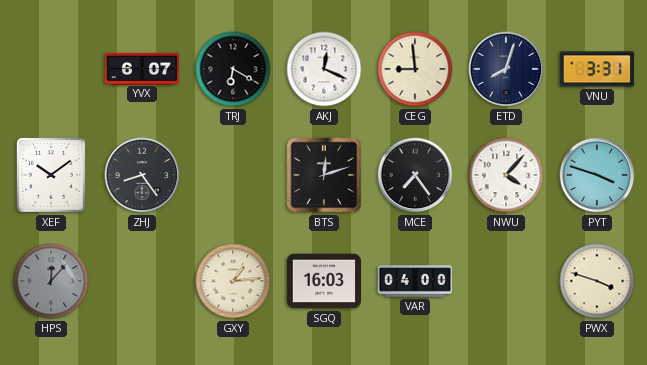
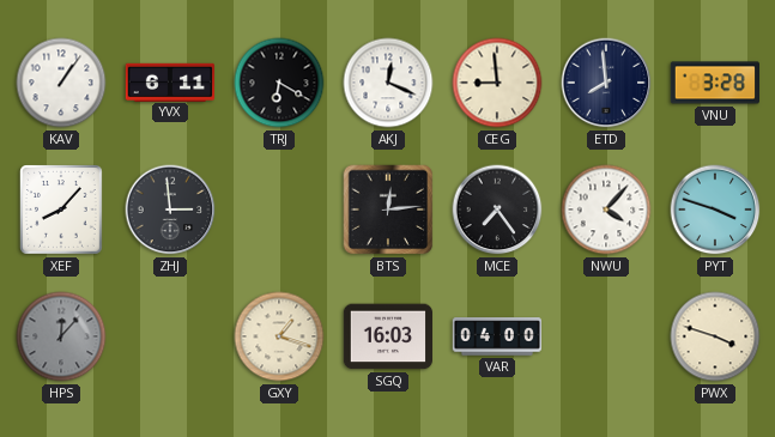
KAV: none -> 1:06 (61, 83)
YVX: 6:07 -> 6:11 (169, 81)
ETD: 8:03 -> 7:59 (606, 83)
VNU: 3:31 -> 3:28 (714, 83)
XEF: 10:09 -> 8:07 (61, 210)
ZHJ: 8:24 -> 2:59 (170, 210)
BTS: 12:12 -> 12:14 (388, 210)
GXY: 1:14 -> 1:18 (279, 336)
